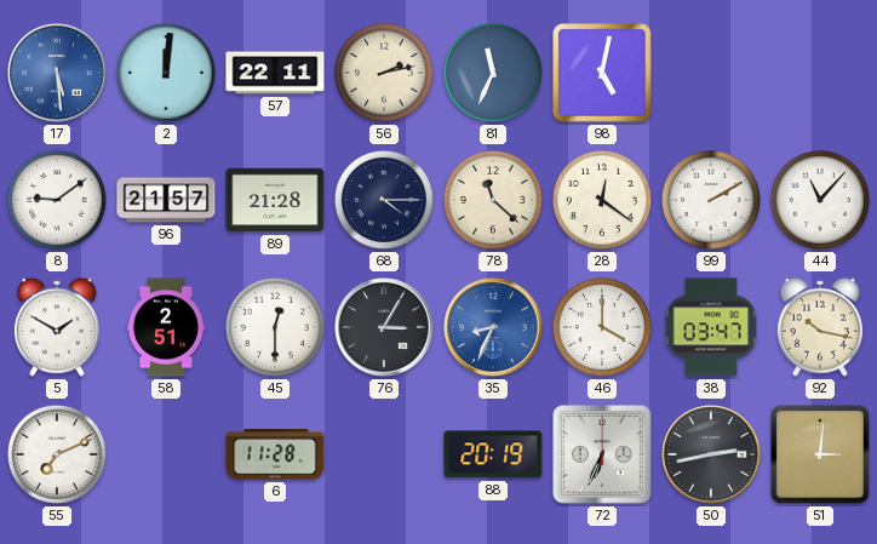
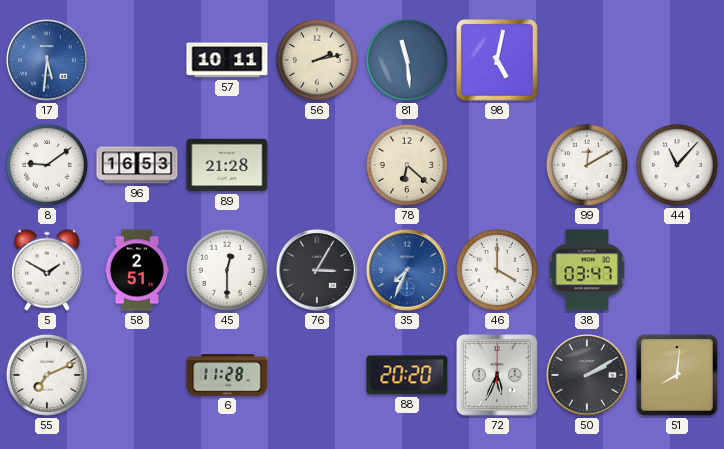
17: 5:29 -> 5:31 (48, 61)
2: 12:01 -> none (166, 73)
57: 22:11 -> 10:11 (227, 60)
81: 11:34 -> 11:29 (407, 60)
96: 21:57 -> 16:53 (137, 165)
68: 4:15 -> none (384, 200)
78: 11:22 -> 6:22 (407, 165)
28: 12:21 -> none (602, 200)
99: 2:10 -> 12:10 (587, 165)
35: 8:34 -> 7:34 (408, 271)
92: 10:17 -> none (820, 327)
88: 20:19 -> 20:20 (407, 375)
72: 6:34 -> 5:34 (497, 375)
50: 2:43 -> 2:10 (588, 376)
51: 3:01 -> 8:01 (677, 375)
